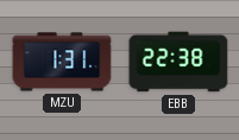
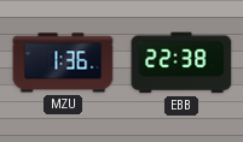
MZU: 1:31 -> 1:36 (63, 63)
